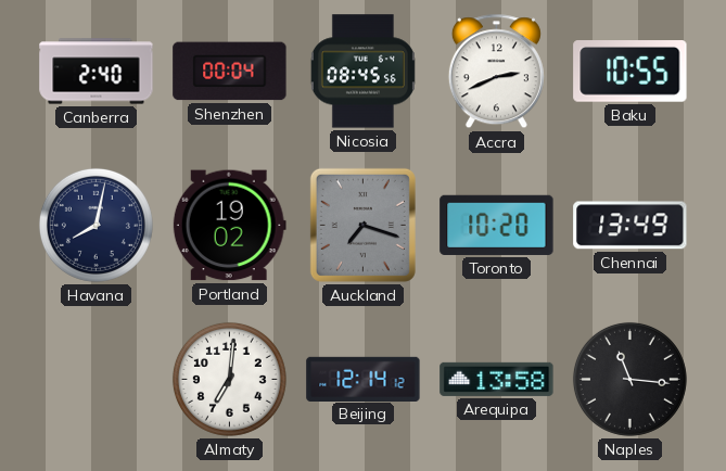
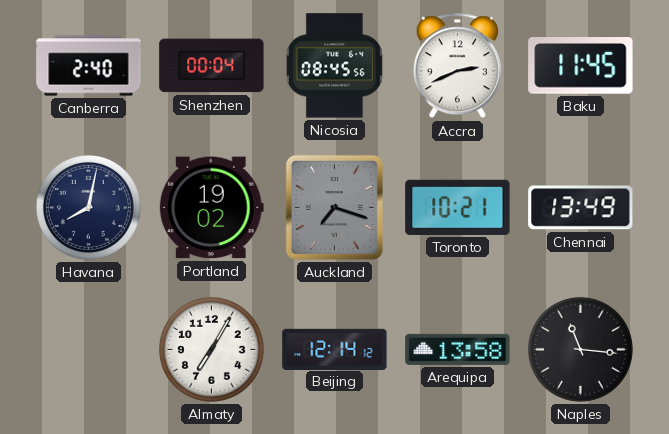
Baku: 10:55 -> 11:45 (581, 66)
Toronto: 10:20 -> 10:21 (458, 207)
Almaty: 7:01 -> 7:05 (211, 349)
